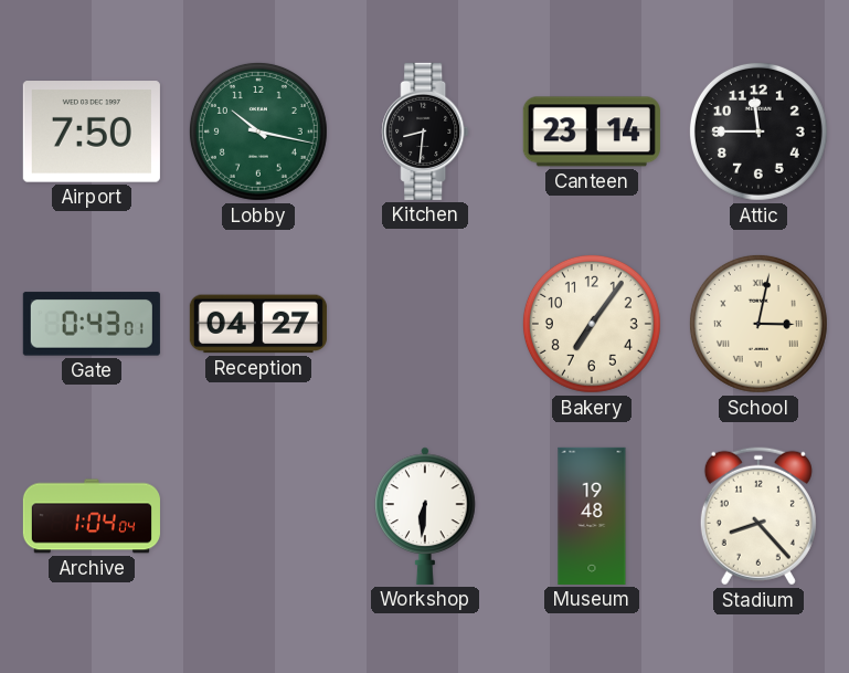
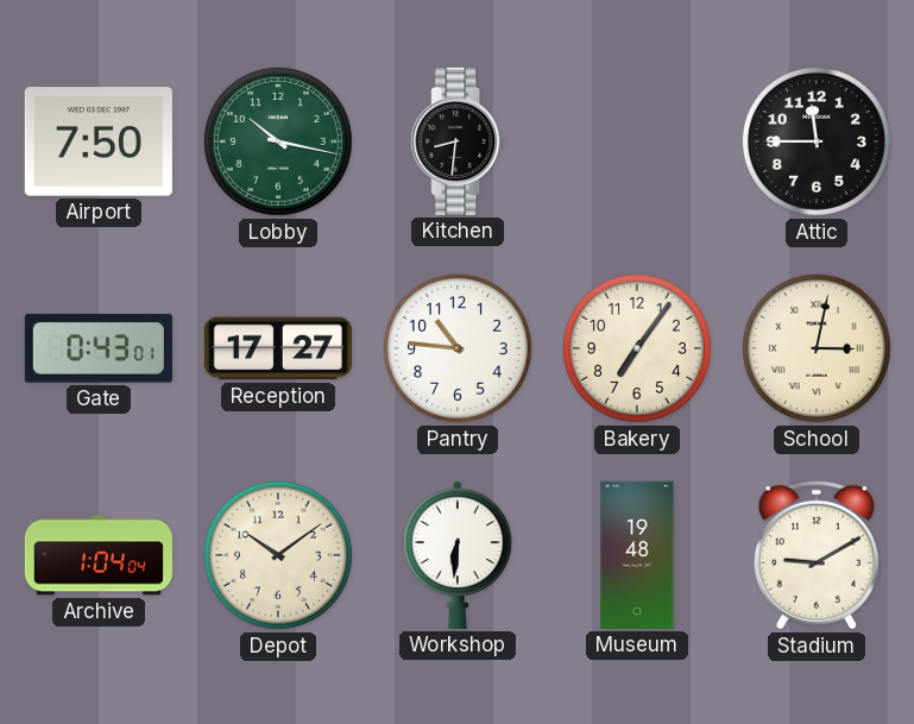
Canteen: 23:14 -> none (592, 132)
Reception: 04:27 -> 17:27 (278, 348)
Pantry: none -> 10:46 (458, 348)
Depot: none -> 10:09 (278, 555)
Stadium: 8:23 -> 9:10 (817, 555)
